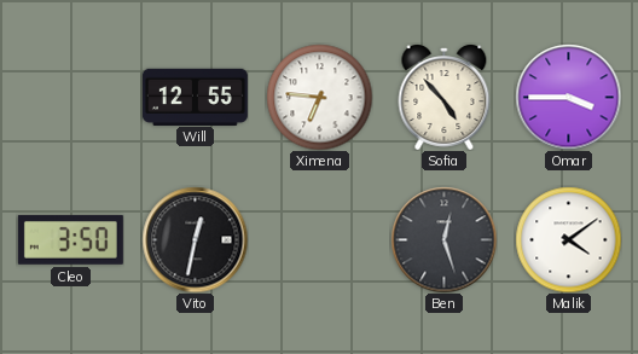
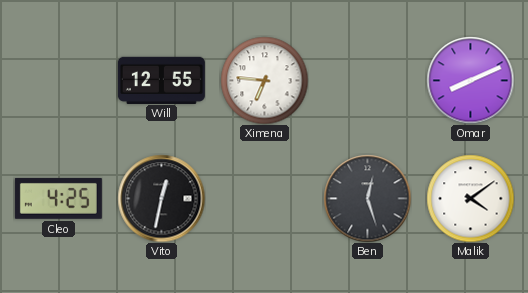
Sofia: 4:53 -> none (445, 98)
Omar: 3:45 -> 8:11 (470, 80)
Cleo: 3:50 -> 4:25 (58, 198)
